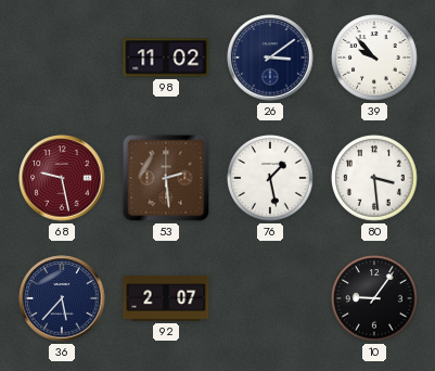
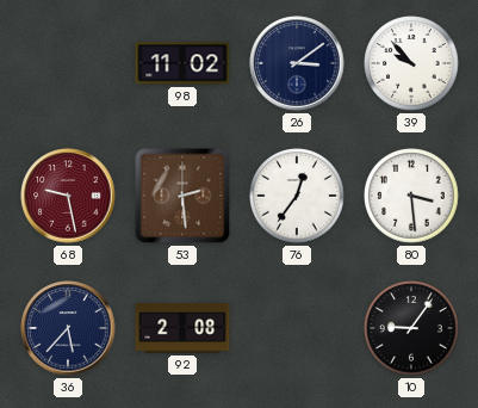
76: 1:28 -> 12:36 (297, 196)
92: 2:07 -> 2:08 (182, 328)
